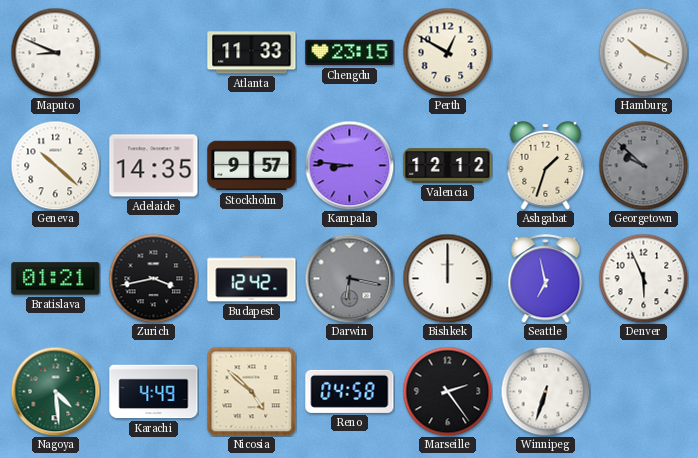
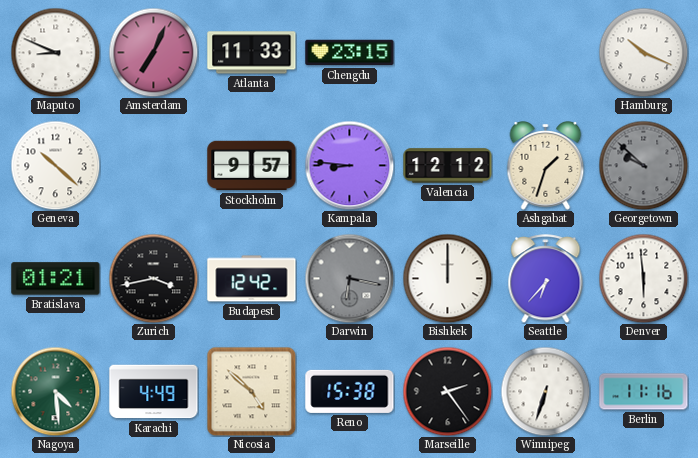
Amsterdam: none -> 7:04 (153, 52)
Perth: 12:50 -> none (447, 52)
Adelaide: 14:35 -> none (154, 166)
Seattle: 6:58 -> 6:37 (546, 279)
Denver: 5:56 -> 5:59 (643, 278)
Reno: 04:58 -> 15:38 (350, 391)
Berlin: none -> 11:16 (644, 392)
